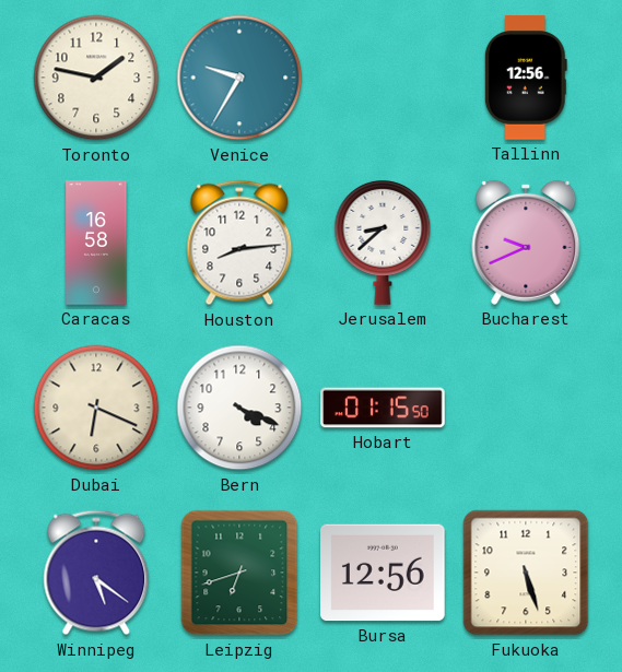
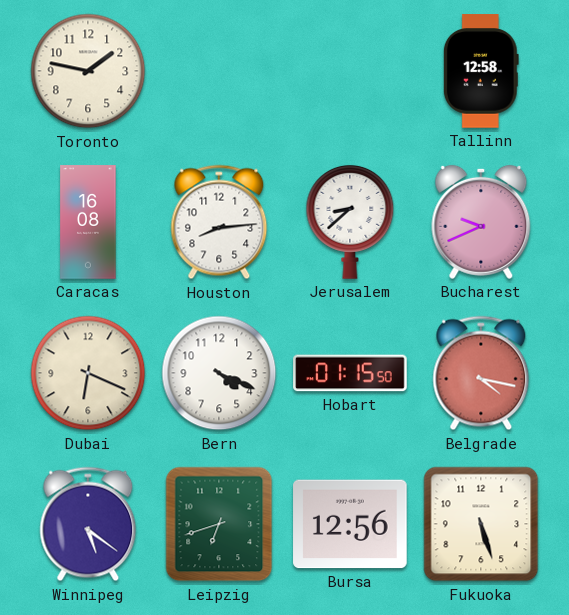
Venice: 9:35 -> none (239, 78)
Tallinn: 12:56 -> 12:58 (481, 71)
Caracas: 16:58 -> 16:08 (88, 222)
Belgrade: none -> 4:17 (481, 373)
